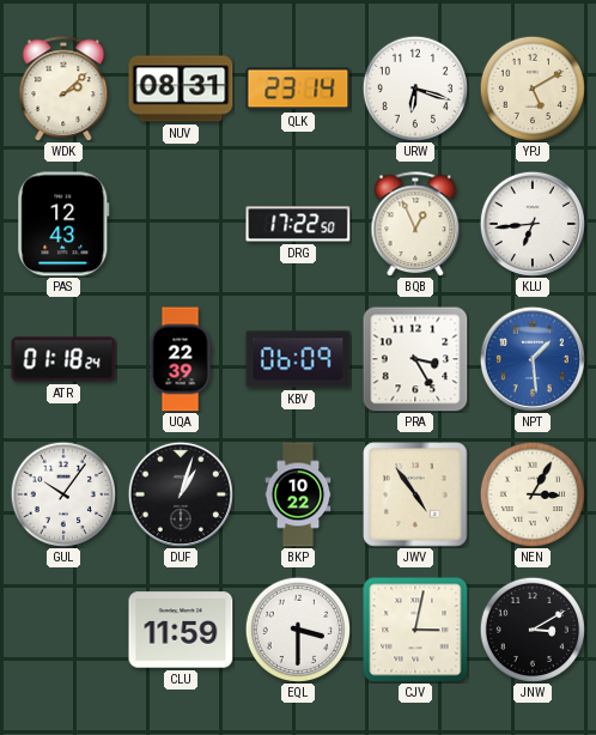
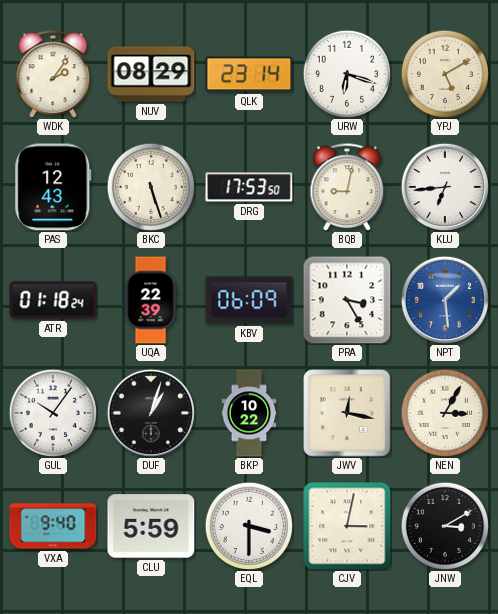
WDK: 2:08 -> 2:06 (53, 74)
NUV: 08:31 -> 08:29 (151, 74)
BKC: none -> 5:27 (150, 186)
DRG: 17:22 -> 17:53 (249, 187)
BQB: 12:56 -> 9:02 (347, 187)
JWV: 4:54 -> 12:17 (347, 413)
VXA: none -> 9:40 (53, 526)
CLU: 11:59 -> 5:59 (151, 526)
